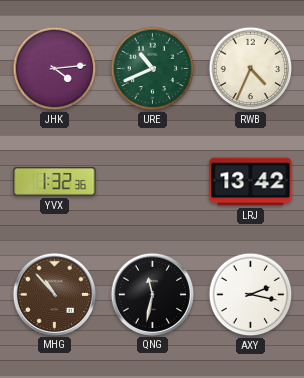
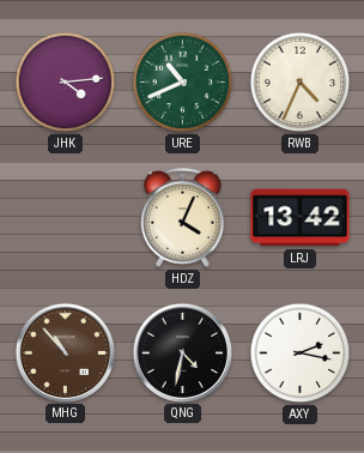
YVX: 1:32 -> none (55, 182)
HDZ: none -> 4:04 (183, 217)
QNG: 11:32 -> 4:32 (182, 352)
